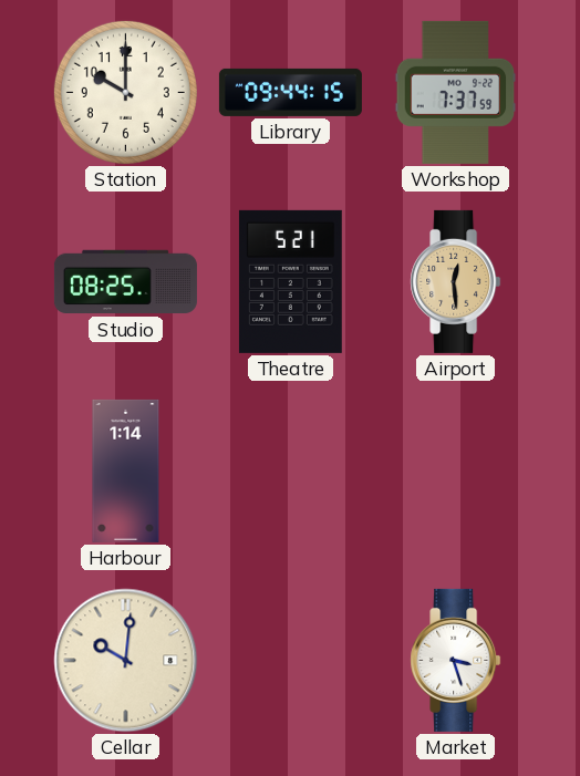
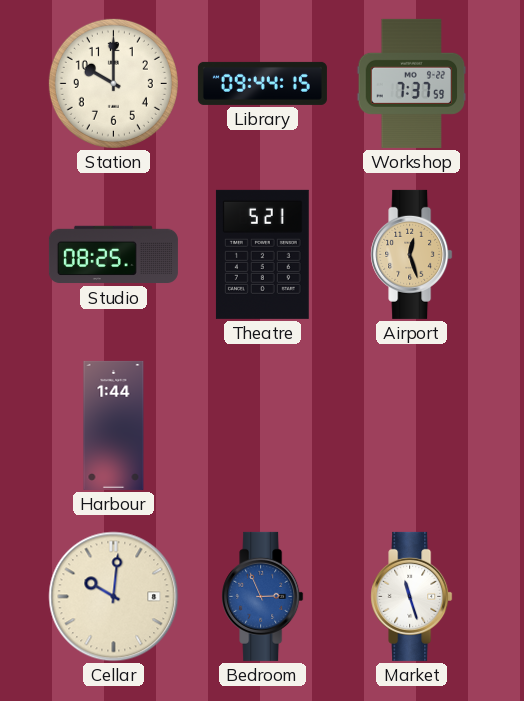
Airport: 12:29 -> 12:27 (412, 254)
Harbour: 1:14 -> 1:44 (114, 425)
Bedroom: none -> 2:56 (263, 596)
Market: 3:27 -> 11:27 (412, 596)
